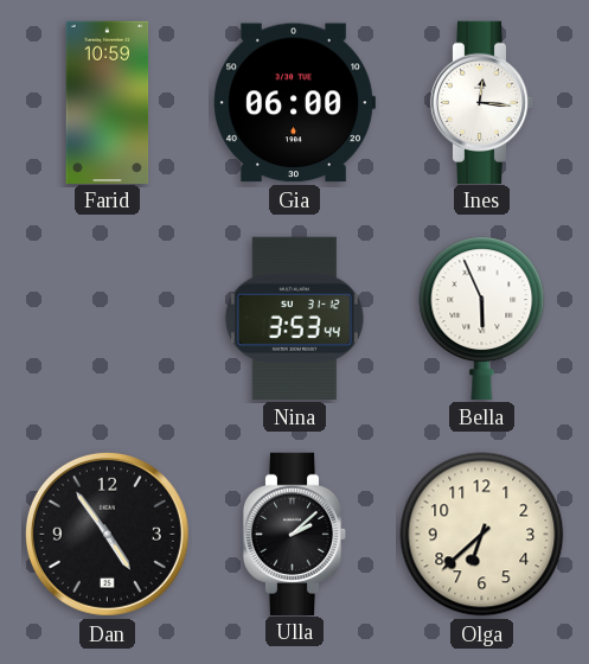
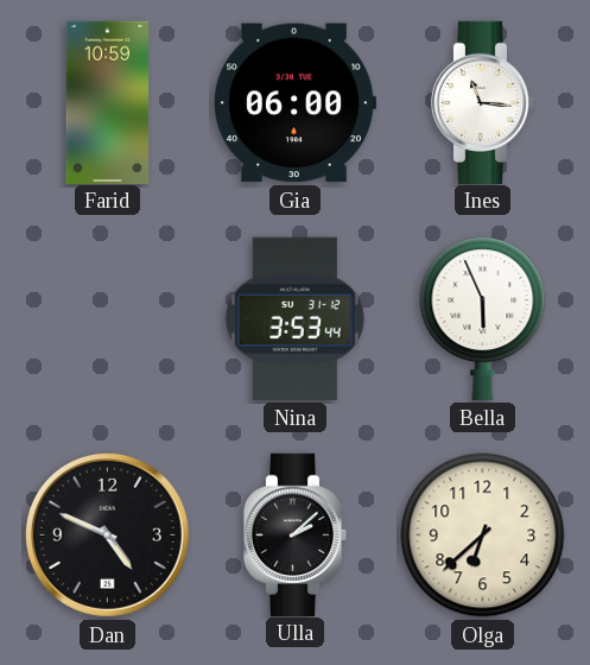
Ines: 12:16 -> 11:16 (483, 102)
Dan: 4:54 -> 4:49 (107, 534)
